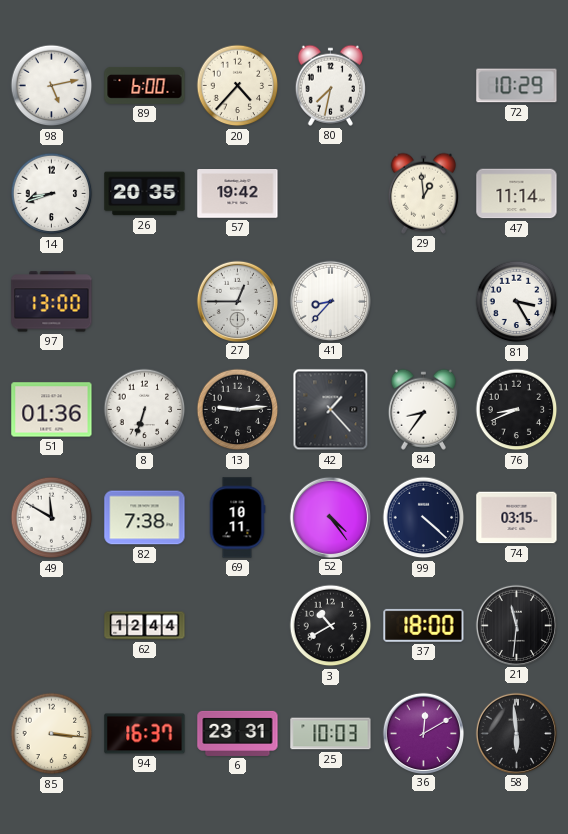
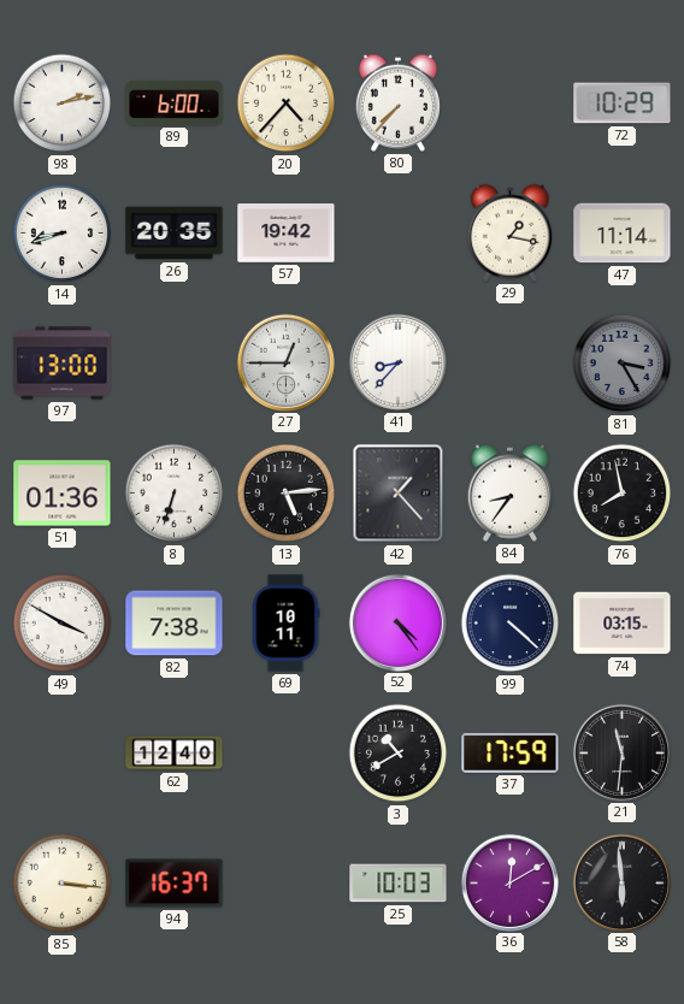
98: 5:13 -> 2:13 (63, 104)
80: 7:32 -> 7:37 (397, 102)
29: 12:59 -> 1:17 (509, 232)
81 dial: white -> grey (623, 364)
13: 9:14 -> 5:14 (287, 494)
76: 8:41 -> 7:58 (623, 494)
49: 11:50 -> 3:50 (63, 624)
62: 12:44 -> 12:40 (175, 754)
37: 18:00 -> 17:59 (511, 752)
6: 23:31 -> none (238, 733)
